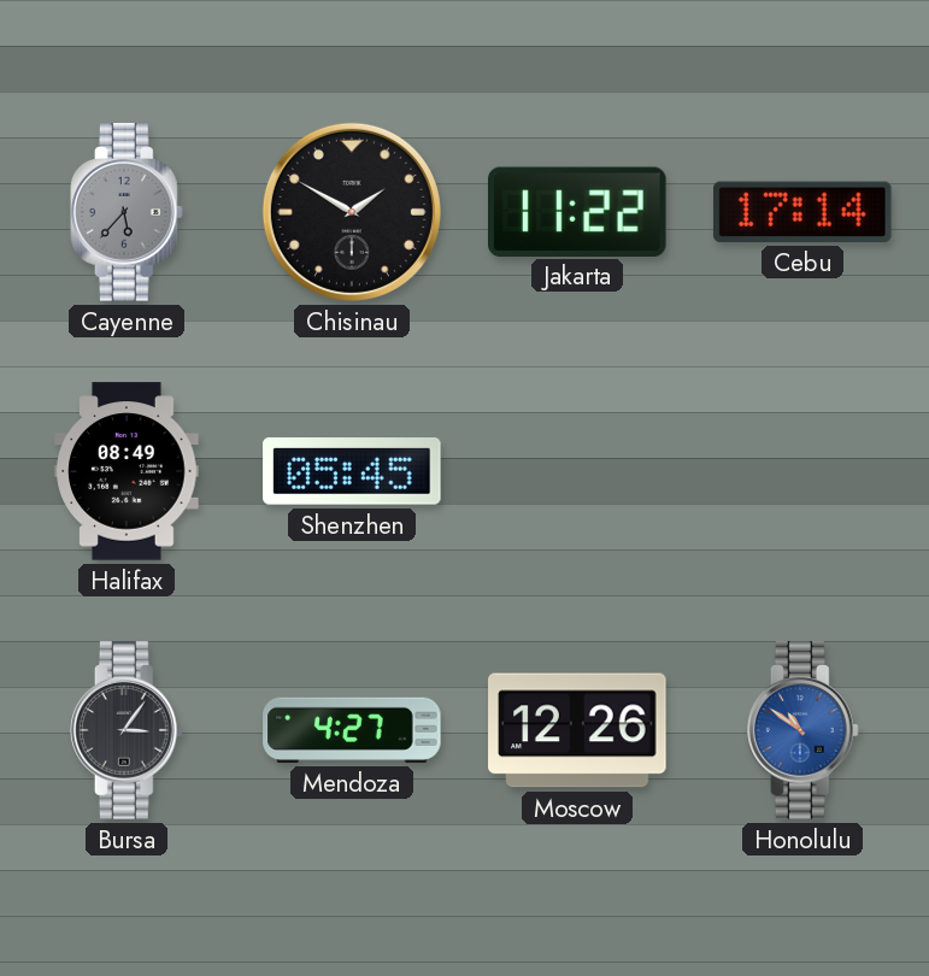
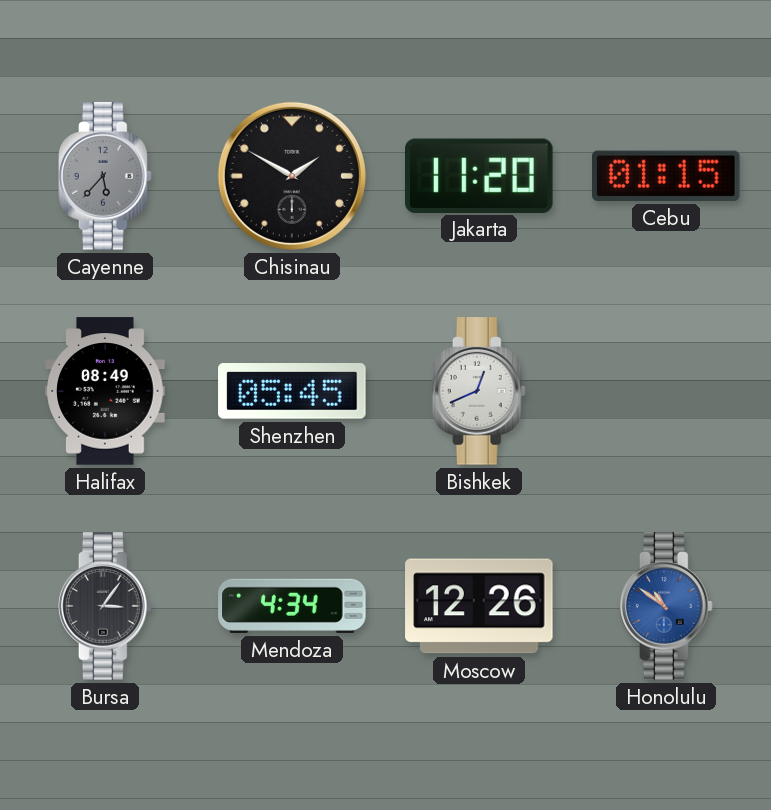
Jakarta: 11:22 -> 11:20 (480, 175)
Cebu: 17:14 -> 01:15 (667, 176)
Bishkek: none -> 12:41 (479, 391)
Mendoza: 4:27 -> 4:34 (292, 606)
